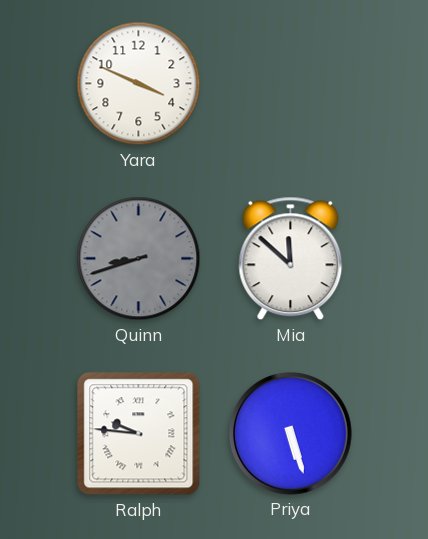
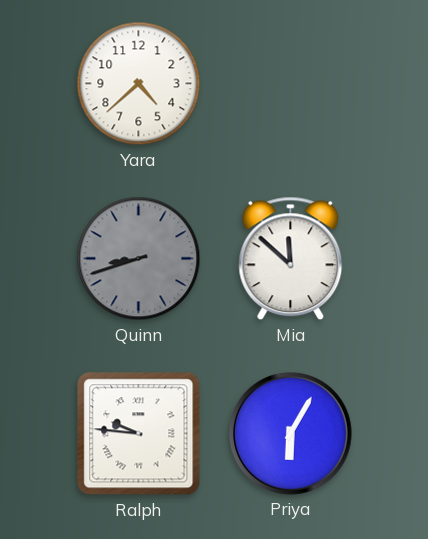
Yara: 3:49 -> 4:38 (139, 84)
Priya: 5:27 -> 6:05 (291, 434)
